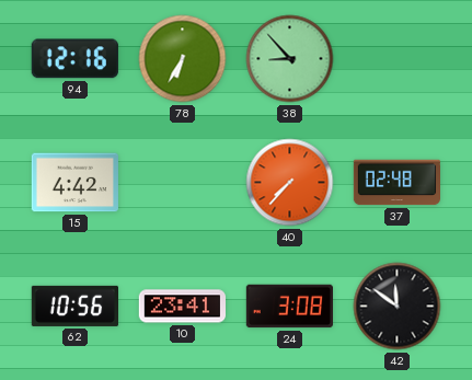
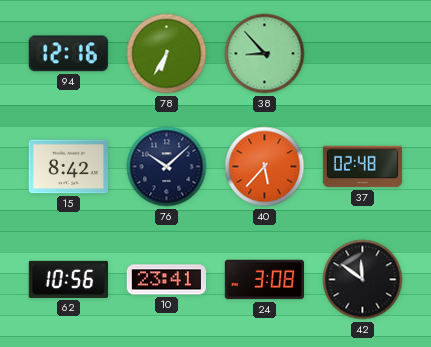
15: 4:42 -> 8:42 (68, 167)
76: none -> 10:08 (167, 167)
40: 7:37 -> 5:37 (265, 167)
